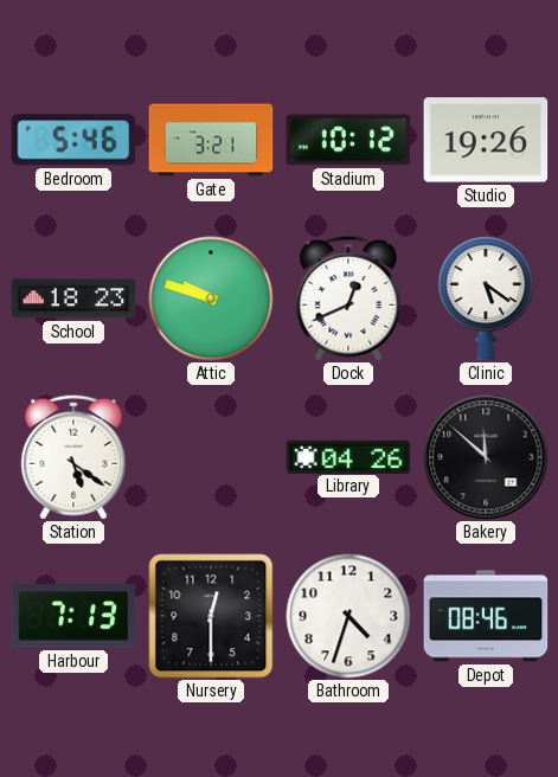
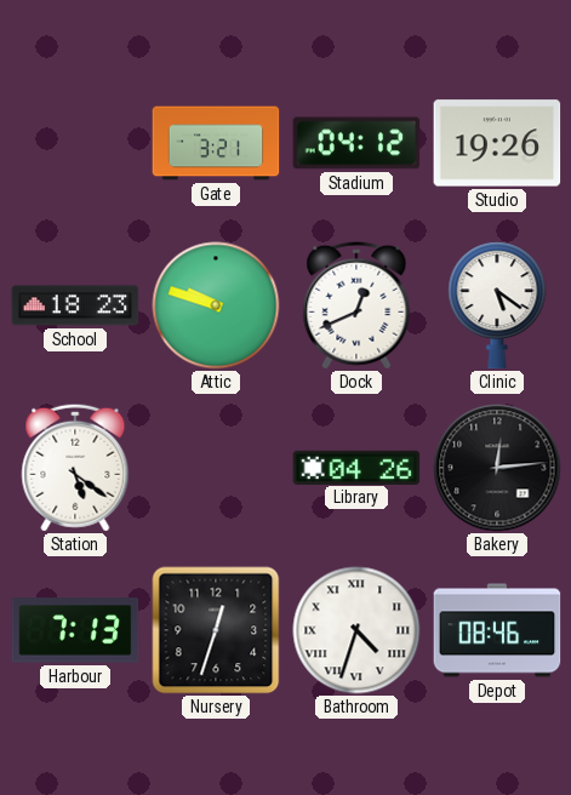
Bedroom: 5:46 -> none (73, 140)
Stadium: 10:12 -> 04:12 (356, 143)
Bakery: 11:52 -> 12:14 (497, 468)
Nursery: 12:30 -> 12:33 (216, 630)
Bathroom numerals: Arabic -> Roman (356, 630)
